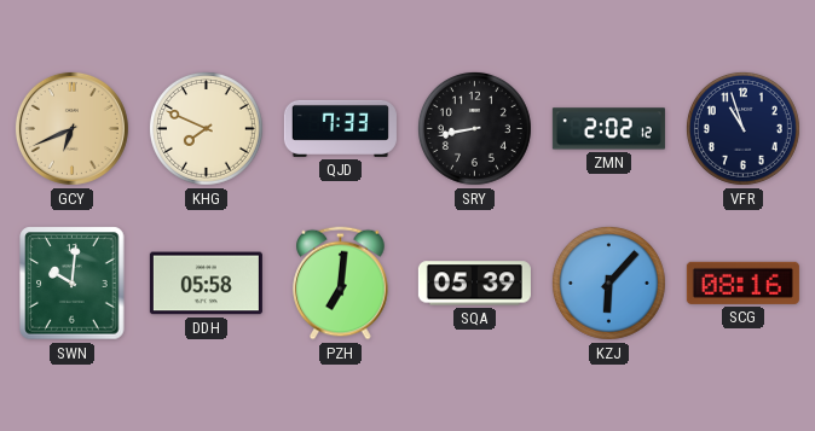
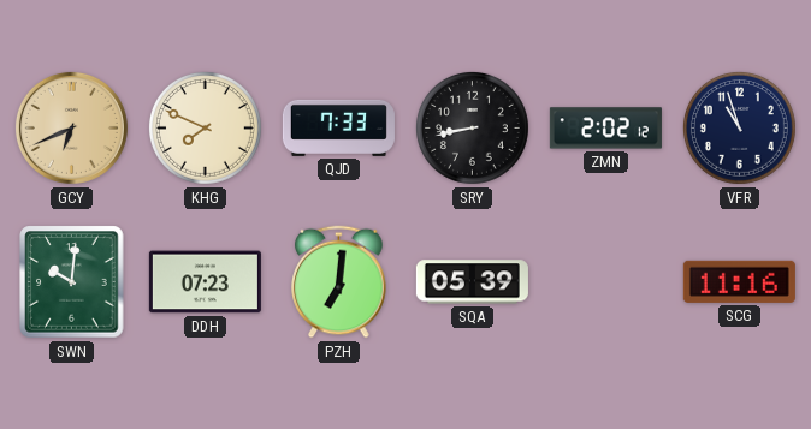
DDH: 05:58 -> 07:23 (205, 282)
KZJ: 6:07 -> none (608, 283)
SCG: 08:16 -> 11:16 (739, 281)
